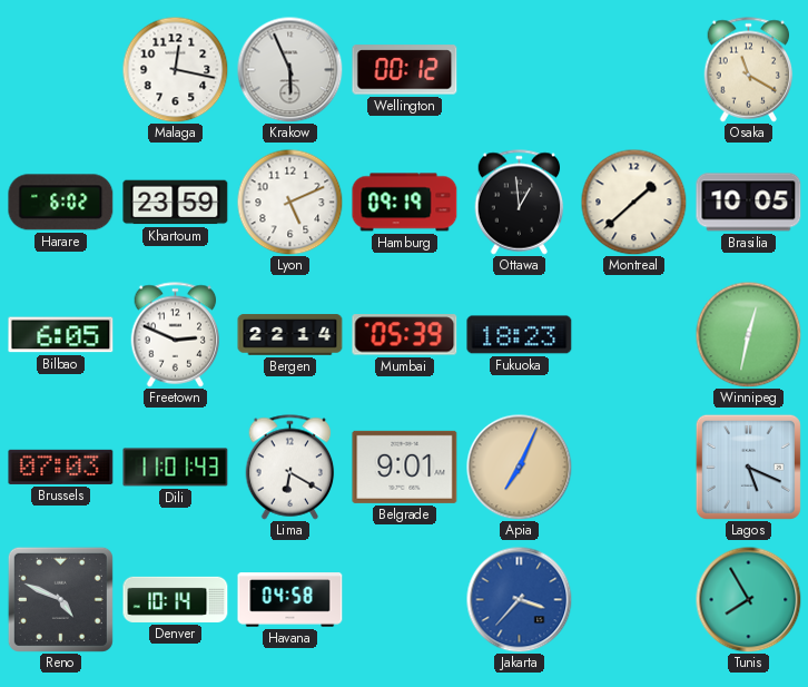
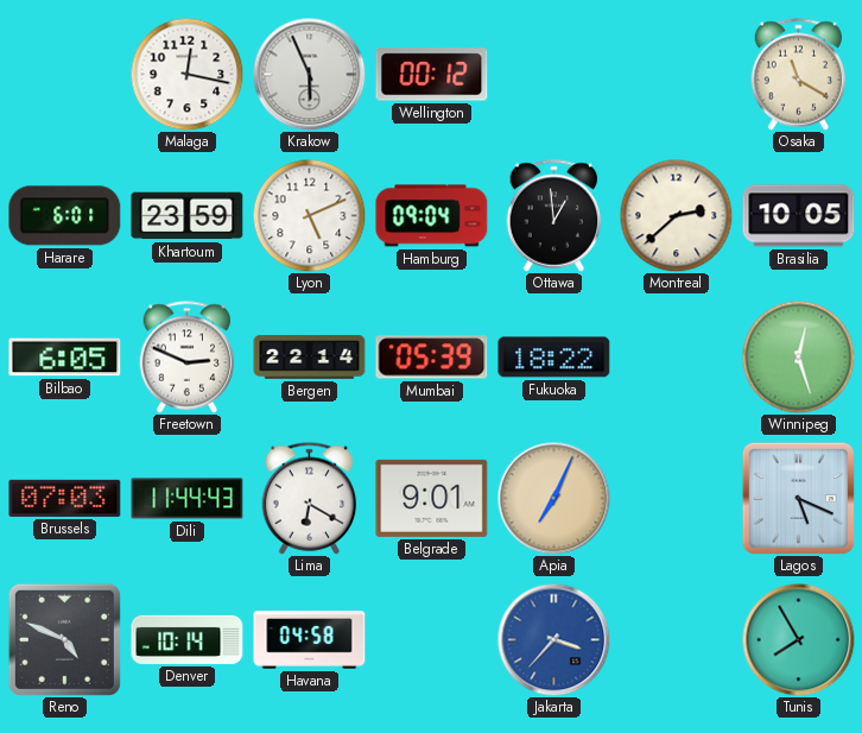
Harare: 6:02 -> 6:01 (65, 216)
Hamburg: 09:19 -> 09:04 (432, 216)
Montreal: 1:38 -> 2:38 (676, 215)
Fukuoka: 18:23 -> 18:22 (554, 358)
Winnipeg: 12:32 -> 12:27 (798, 356)
Dili: 11:01 -> 11:44 (188, 499)
